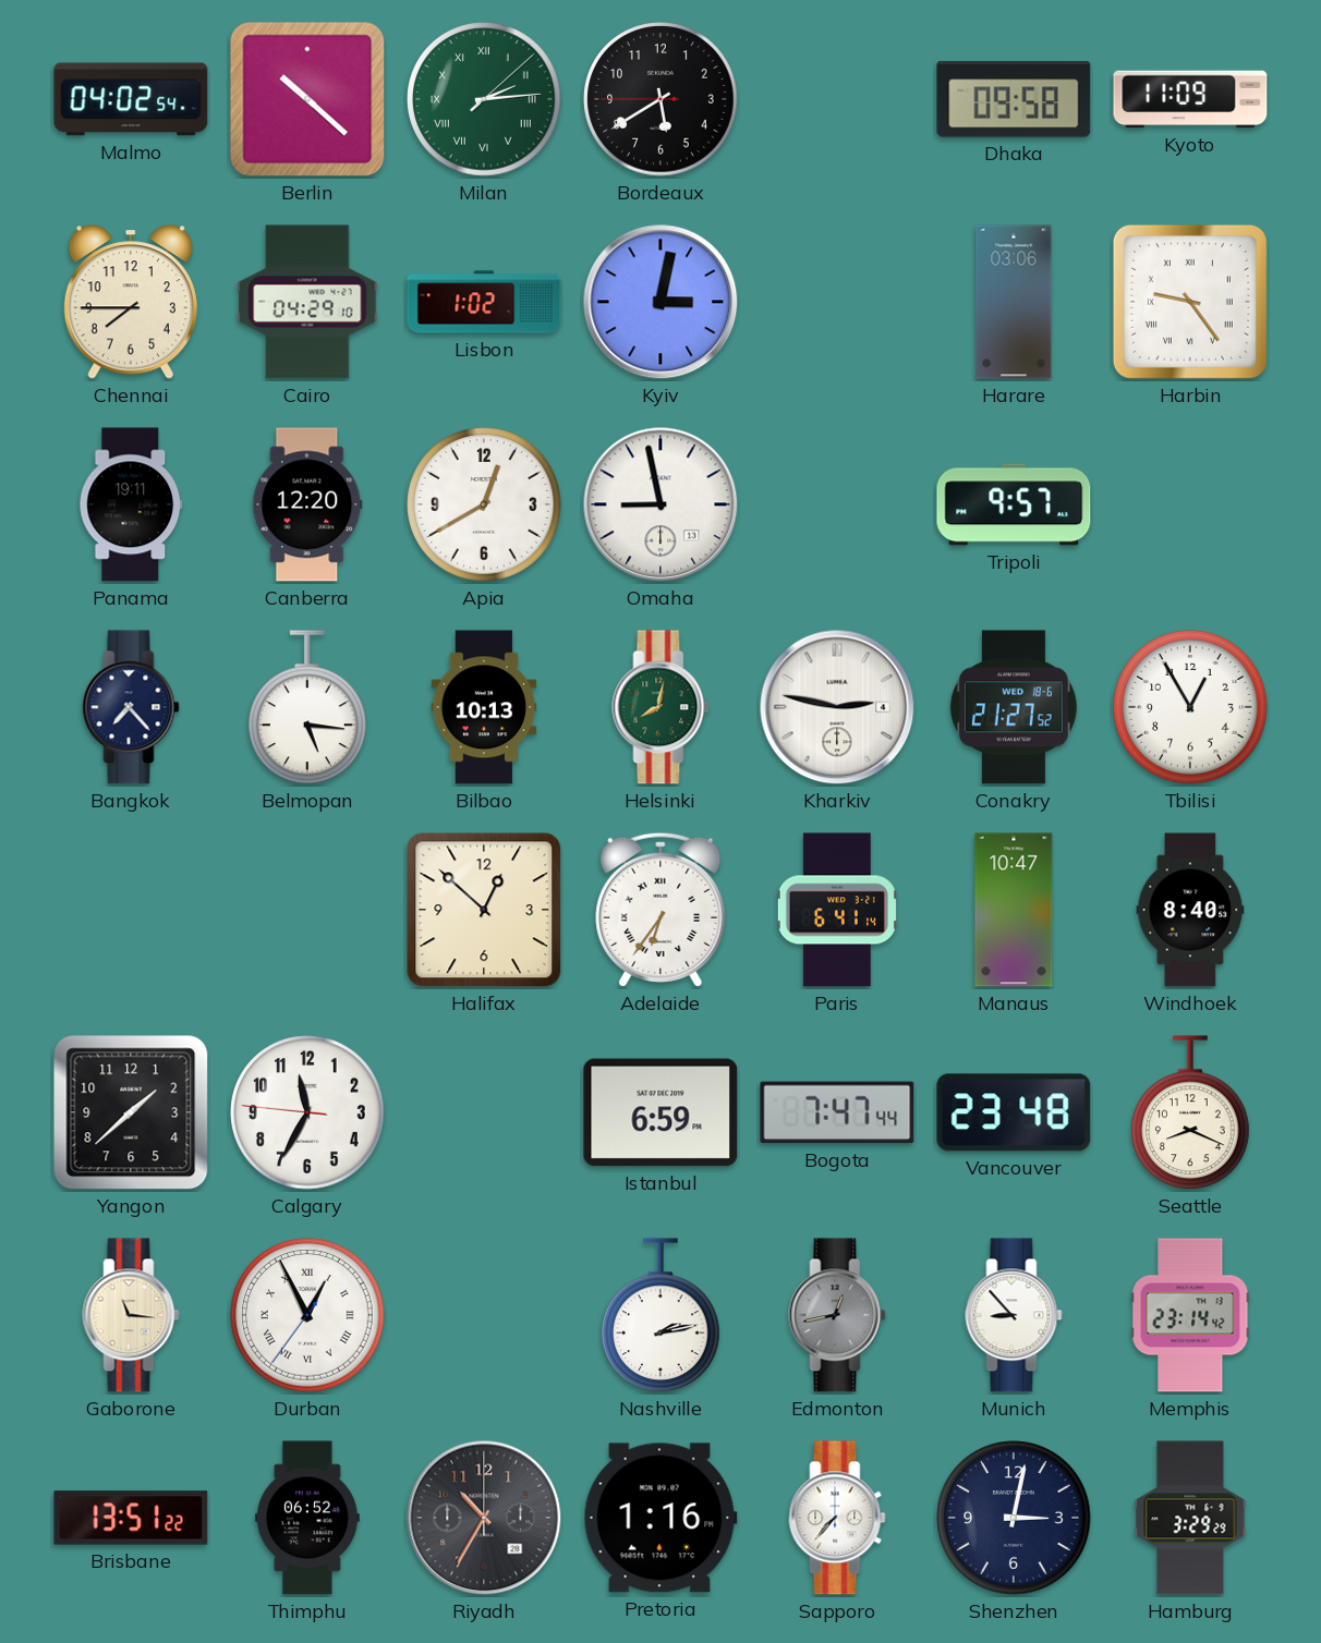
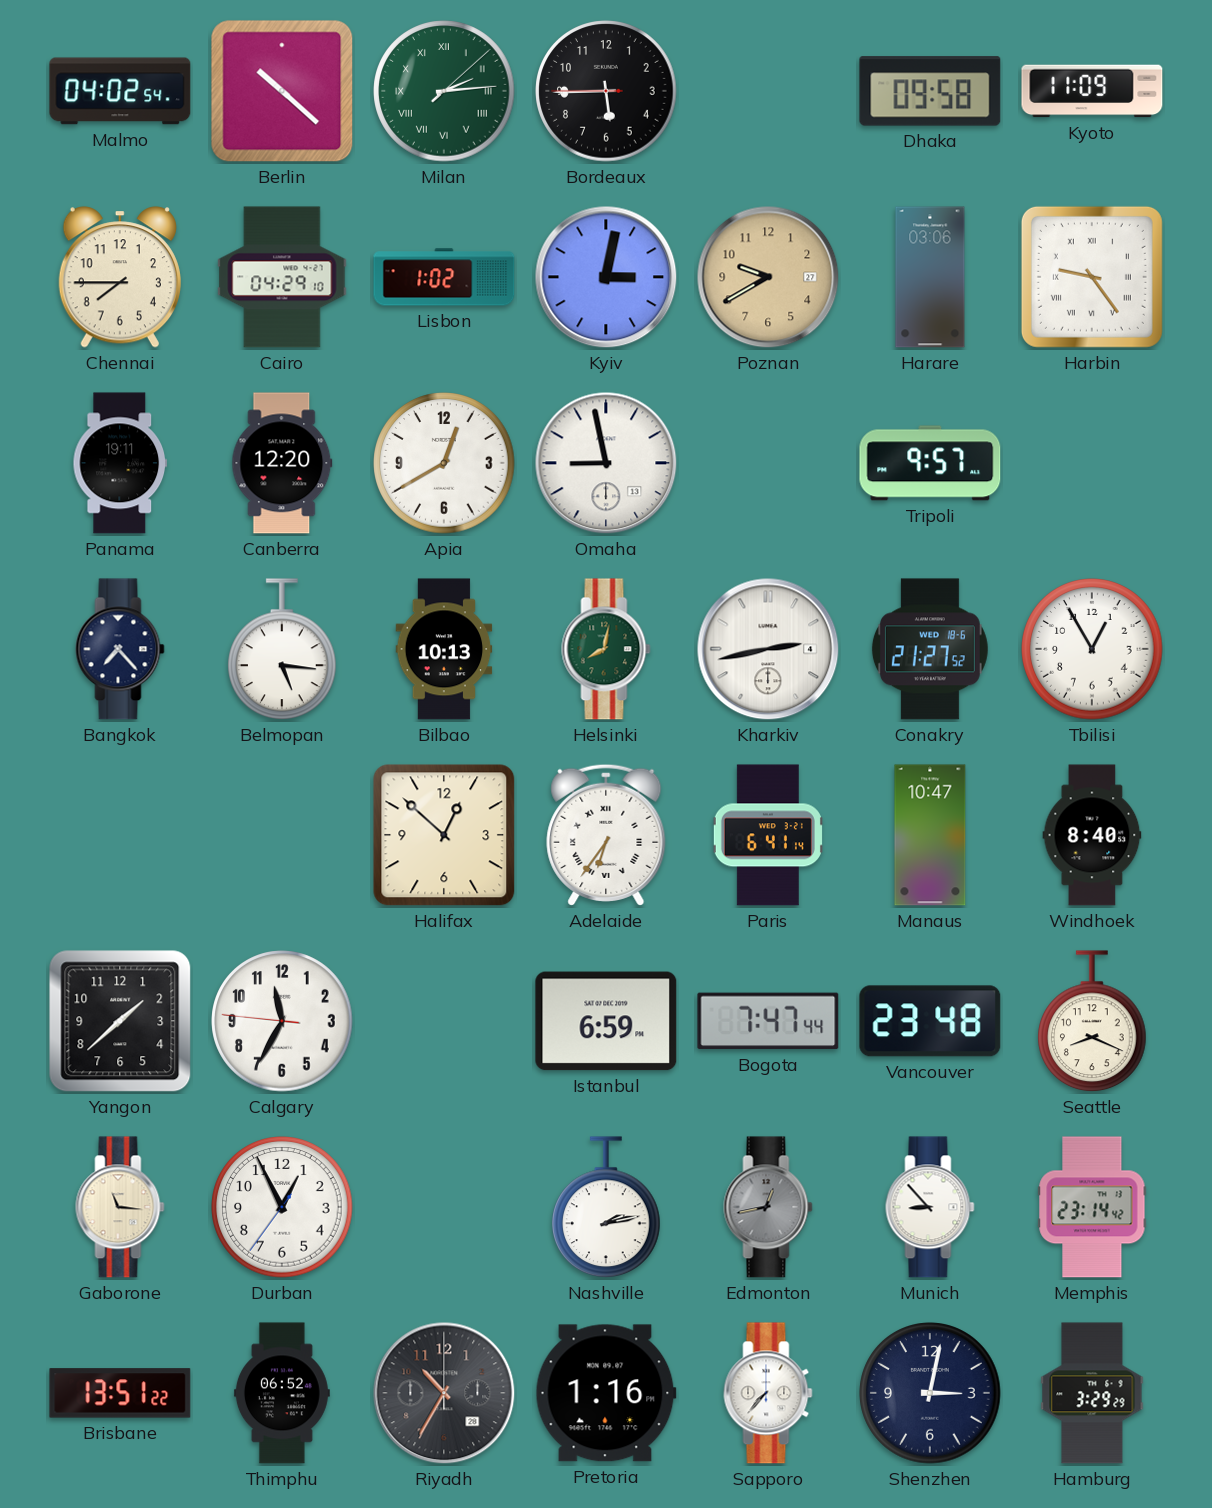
Bordeaux: 5:39 -> 5:44 (606, 91)
Poznan: none -> 9:40 (768, 277)
Kharkiv: 2:47 -> 2:43 (768, 649)
Durban numerals: Roman -> Arabic (282, 1207)
